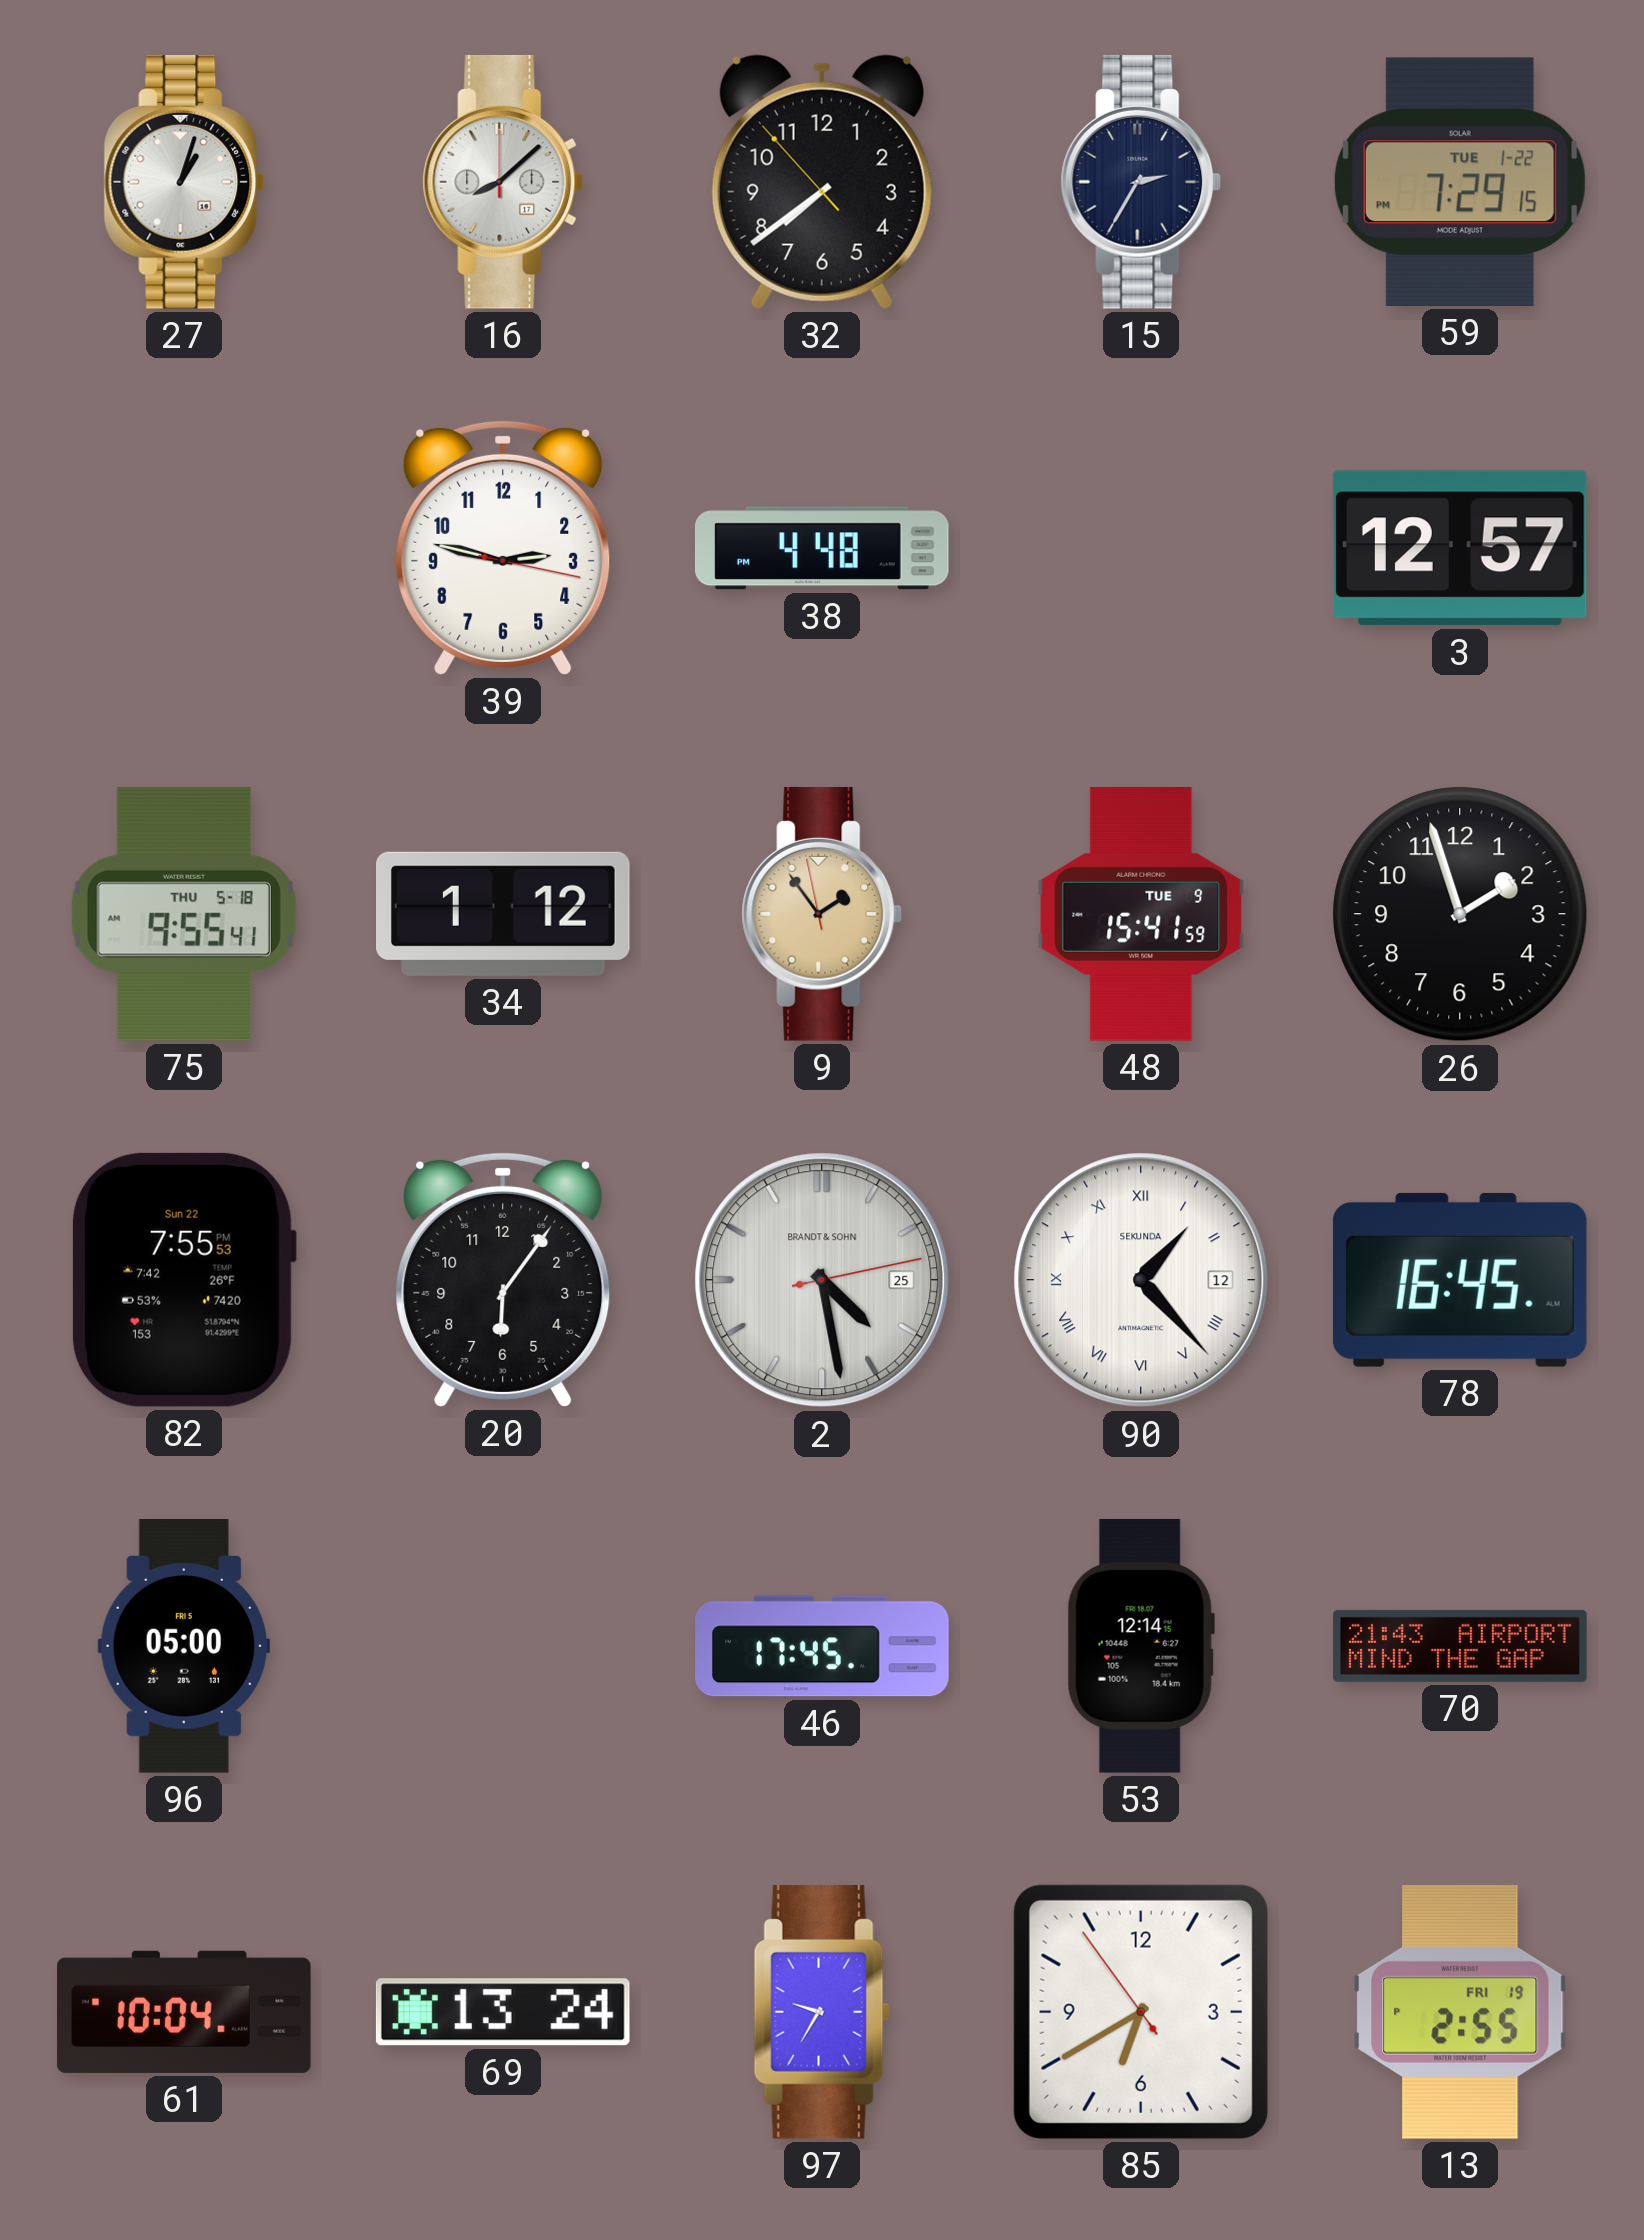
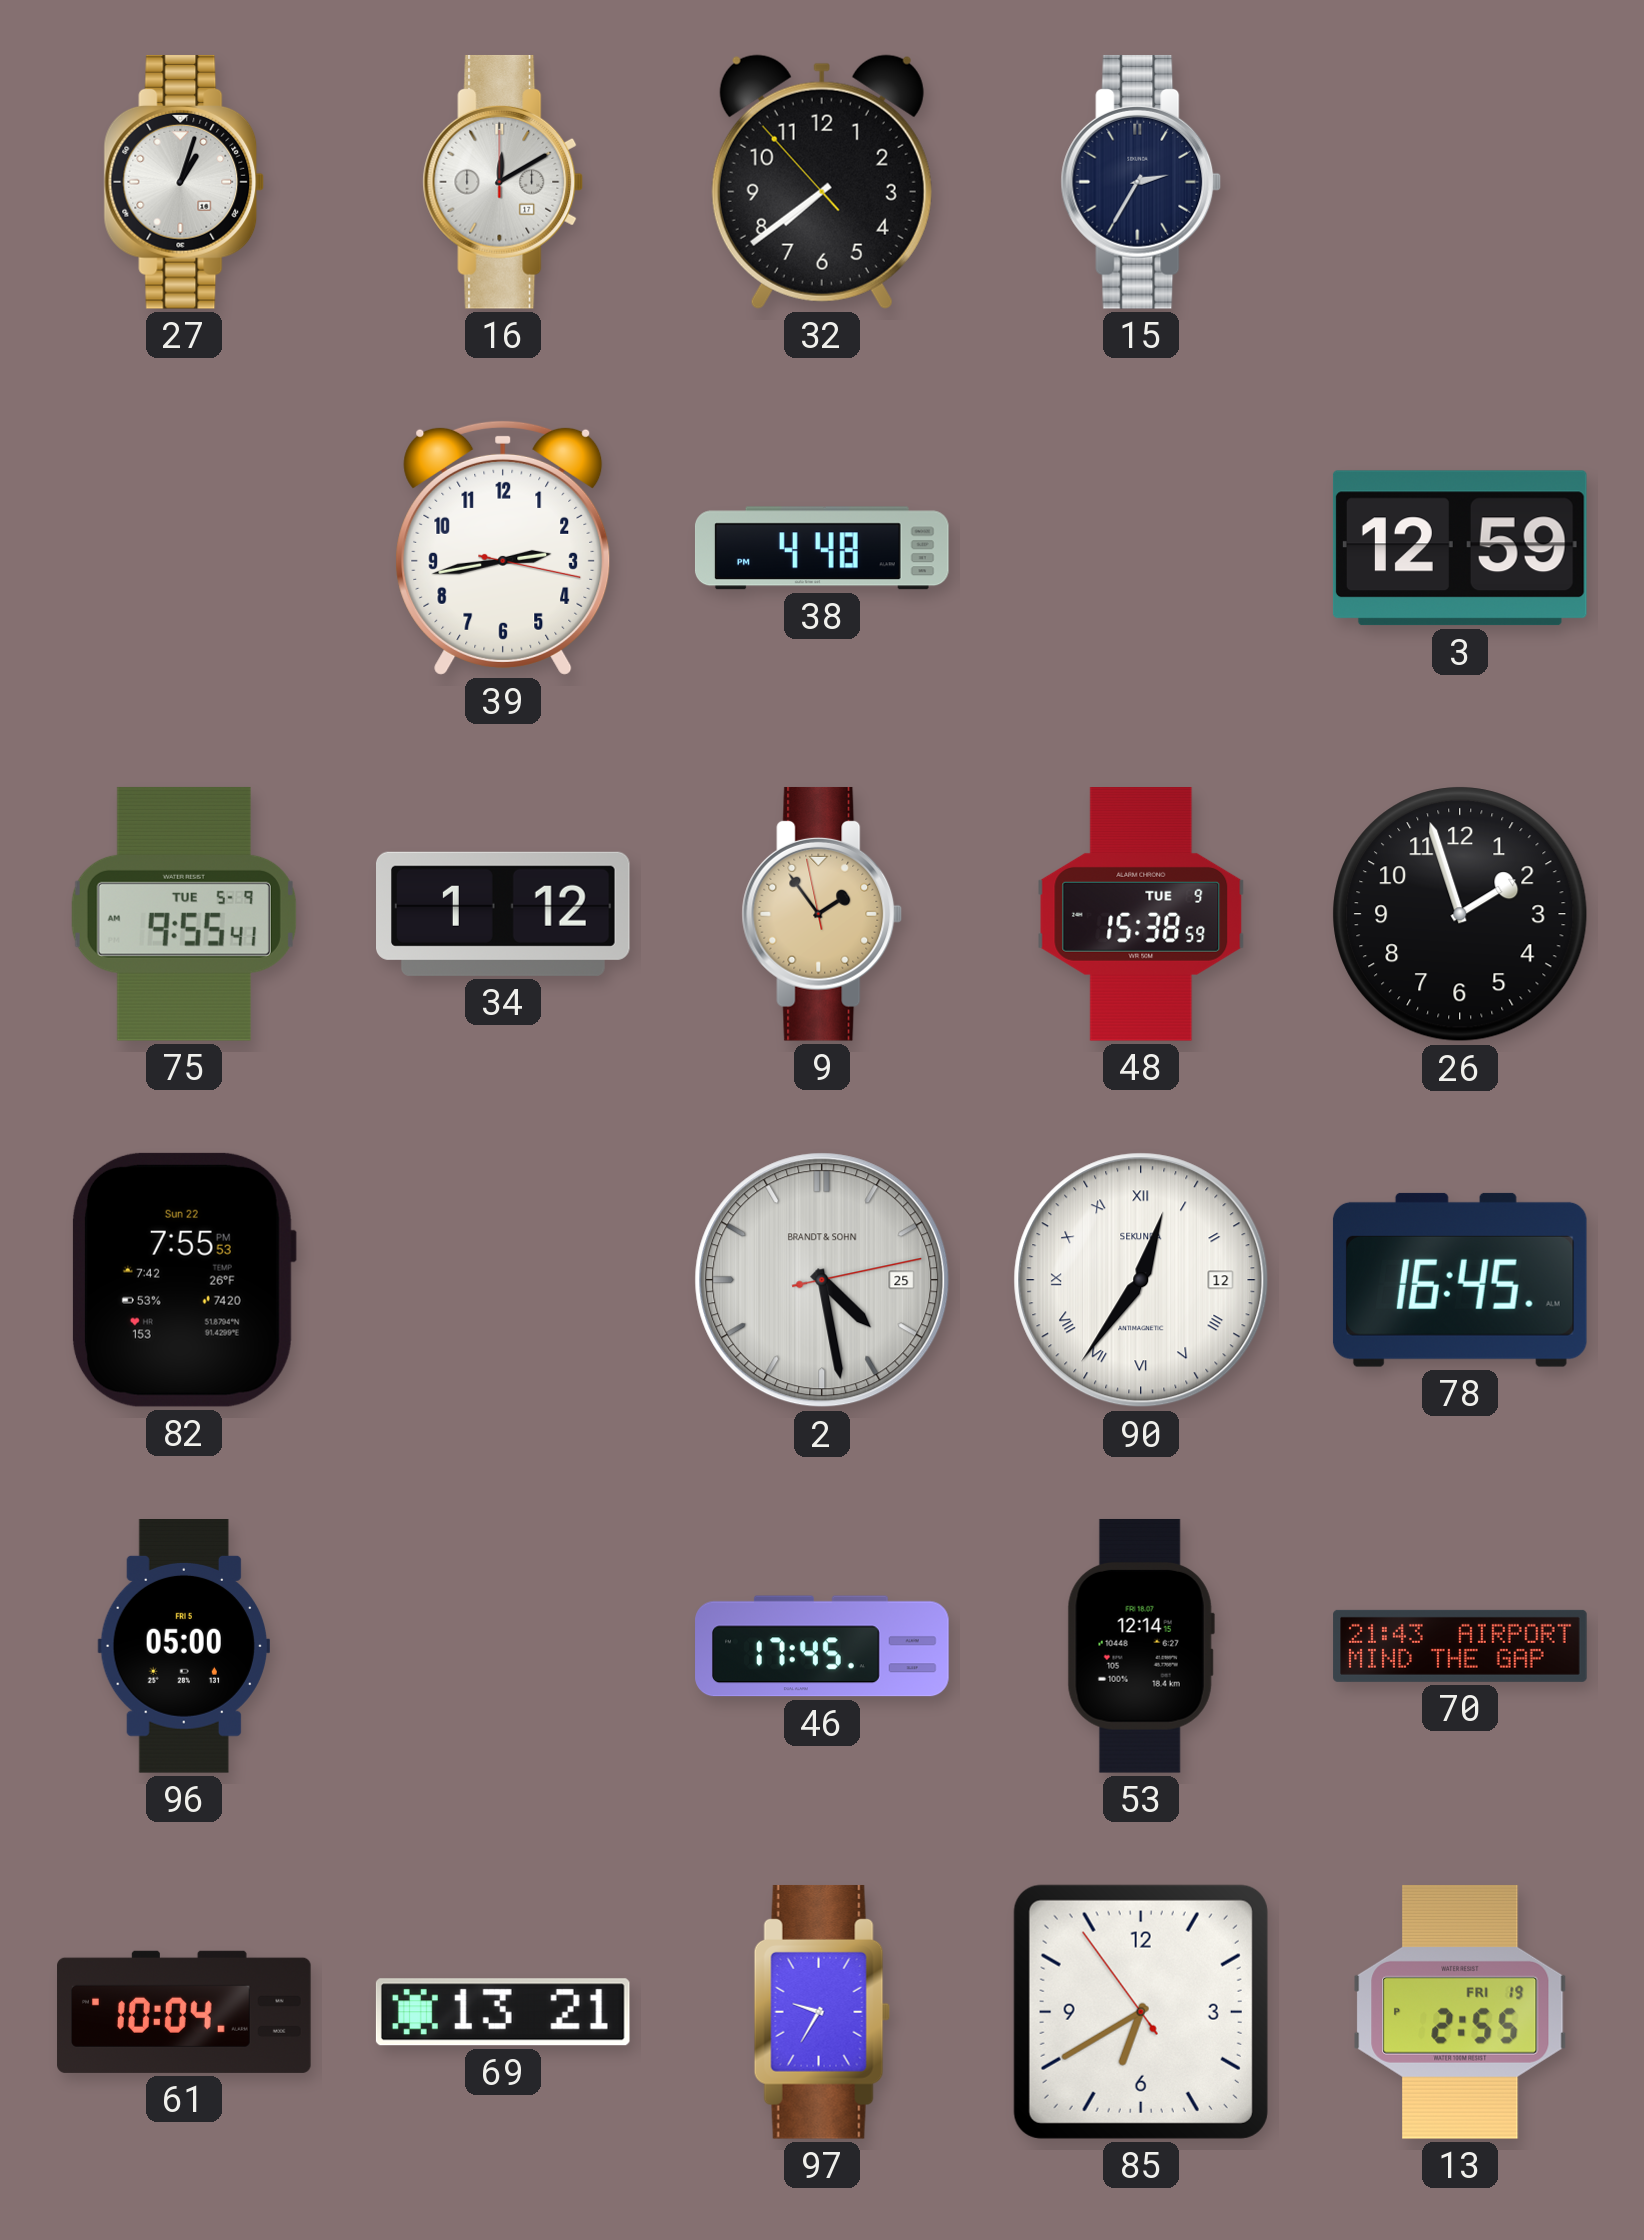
16: 8:08 -> 12:10 (503, 182)
59: 7:29 -> none (1460, 182)
39: 2:47 -> 2:43 (503, 548)
3: 12:57 -> 12:59 (1460, 548)
75 date: THU 5-18 -> TUE 5-9 (184, 914)
48: 15:41 -> 15:38 (1141, 915)
20: 6:06 -> none (503, 1280)
90: 1:23 -> 12:36 (1141, 1280)
69: 13:24 -> 13:21 (503, 2012)
